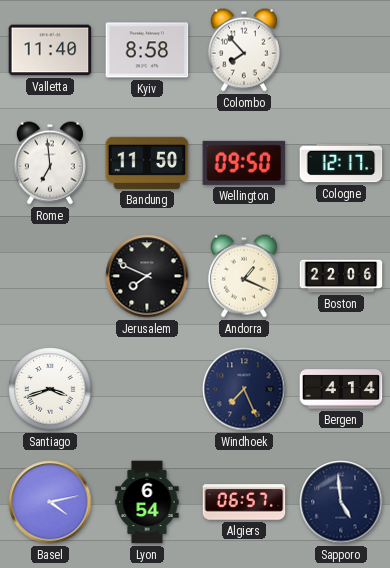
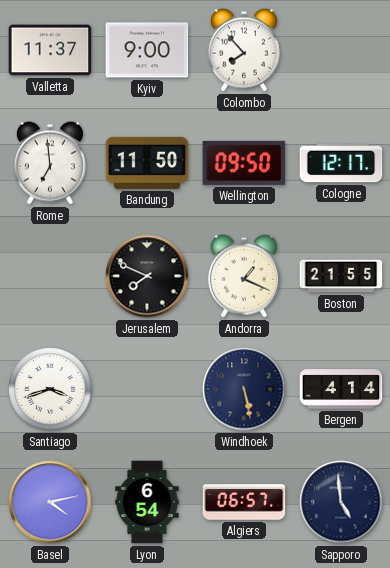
Valletta: 11:40 -> 11:37 (50, 50)
Kyiv: 8:58 -> 9:00 (147, 50)
Boston: 22:06 -> 21:55 (341, 276)
Windhoek: 7:26 -> 5:28 (244, 389)
